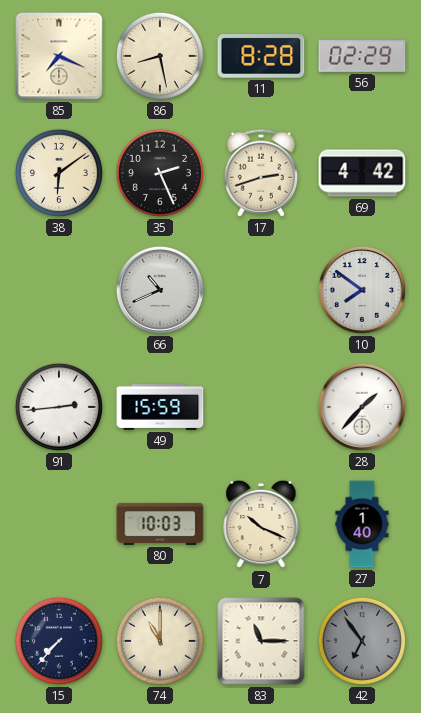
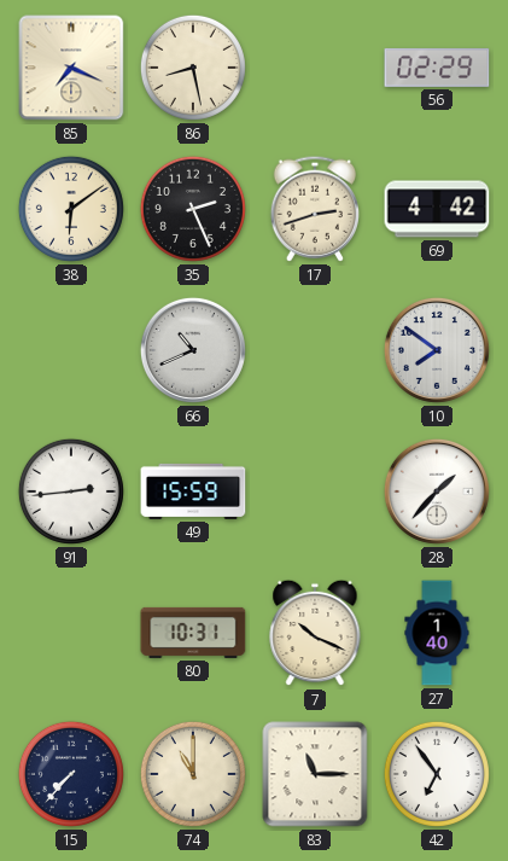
11: 8:28 -> none (261, 56)
80: 10:03 -> 10:31 (193, 633)
42 dial: grey -> white (437, 774)
